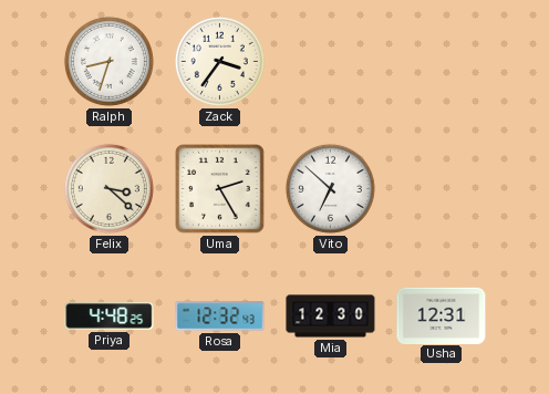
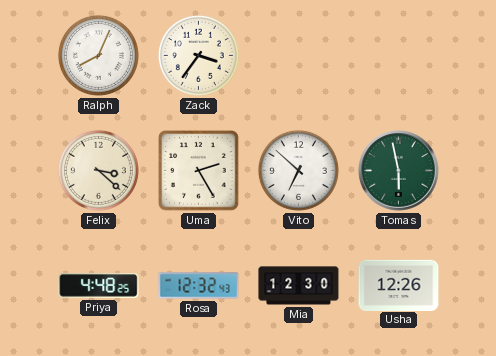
Ralph: 8:33 -> 8:04 (98, 55)
Tomas: none -> 5:58 (399, 171)
Usha: 12:31 -> 12:26 (399, 285)
